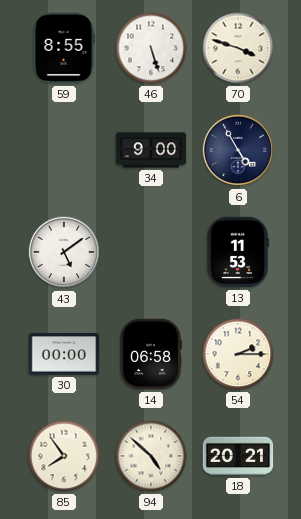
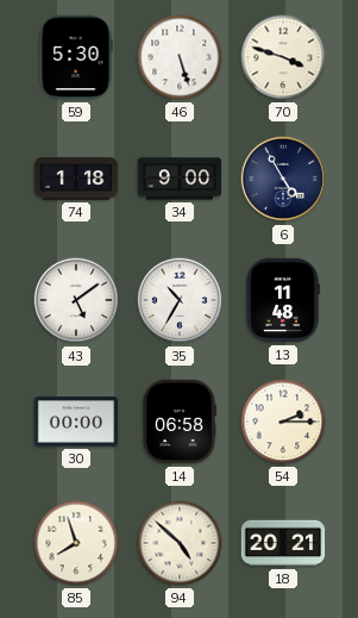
59: 8:55 -> 5:30 (76, 57)
74: none -> 1:18 (76, 179)
35: none -> 10:35 (180, 300)
13: 11:53 -> 11:48 (283, 300)
85: 7:54 -> 7:57 (76, 543)
